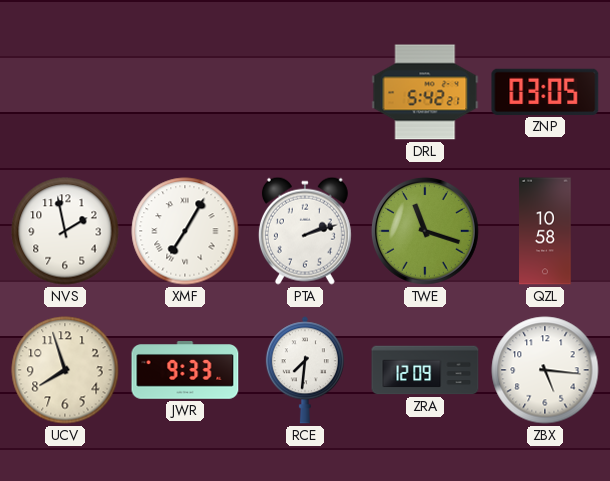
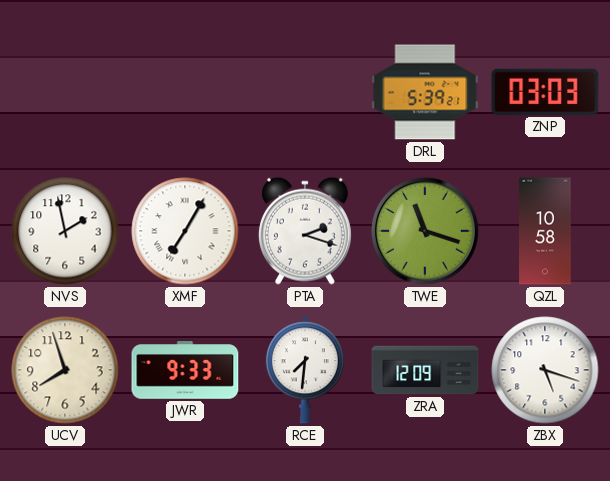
DRL: 5:42 -> 5:39 (425, 92)
ZNP: 03:05 -> 03:03 (545, 92)
PTA: 2:12 -> 2:18 (305, 231)
ZBX: 5:16 -> 5:18 (545, 370)
